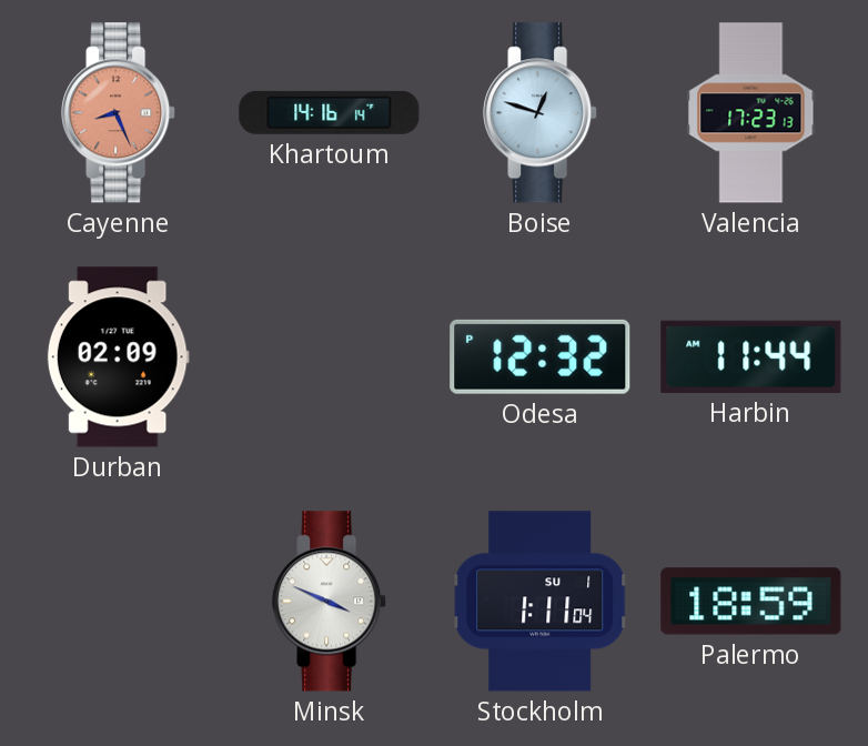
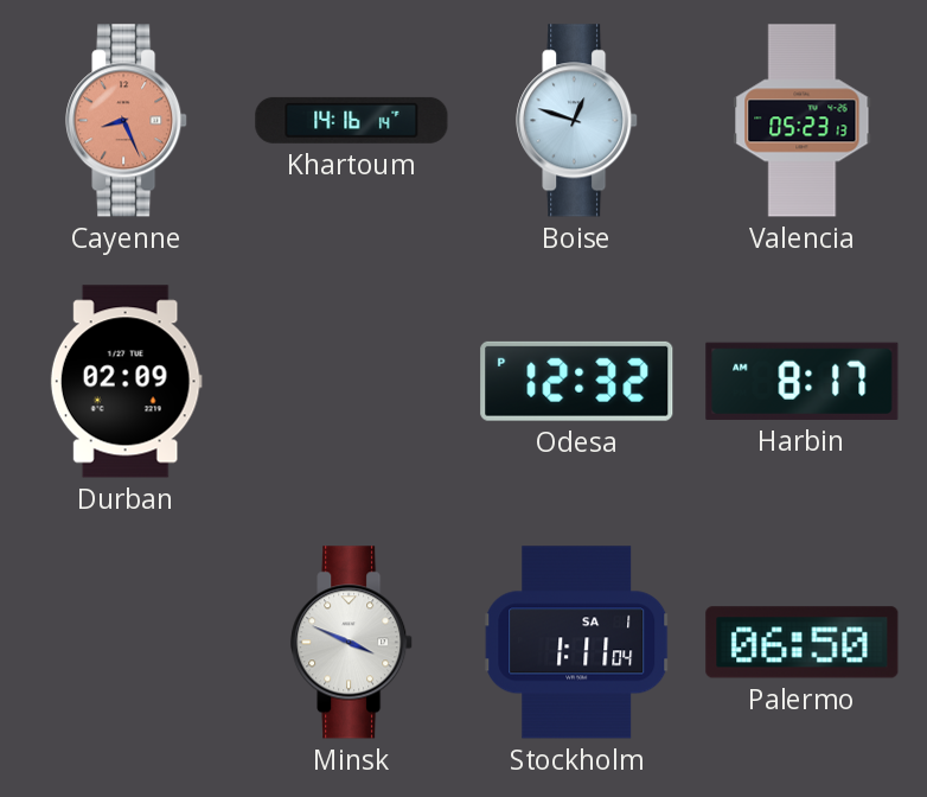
Valencia: 17:23 -> 05:23 (803, 121)
Harbin: 11:44 -> 8:17 (803, 381)
Stockholm date: SU 1 -> SA 1 (577, 643)
Palermo: 18:59 -> 06:50 (803, 643)
